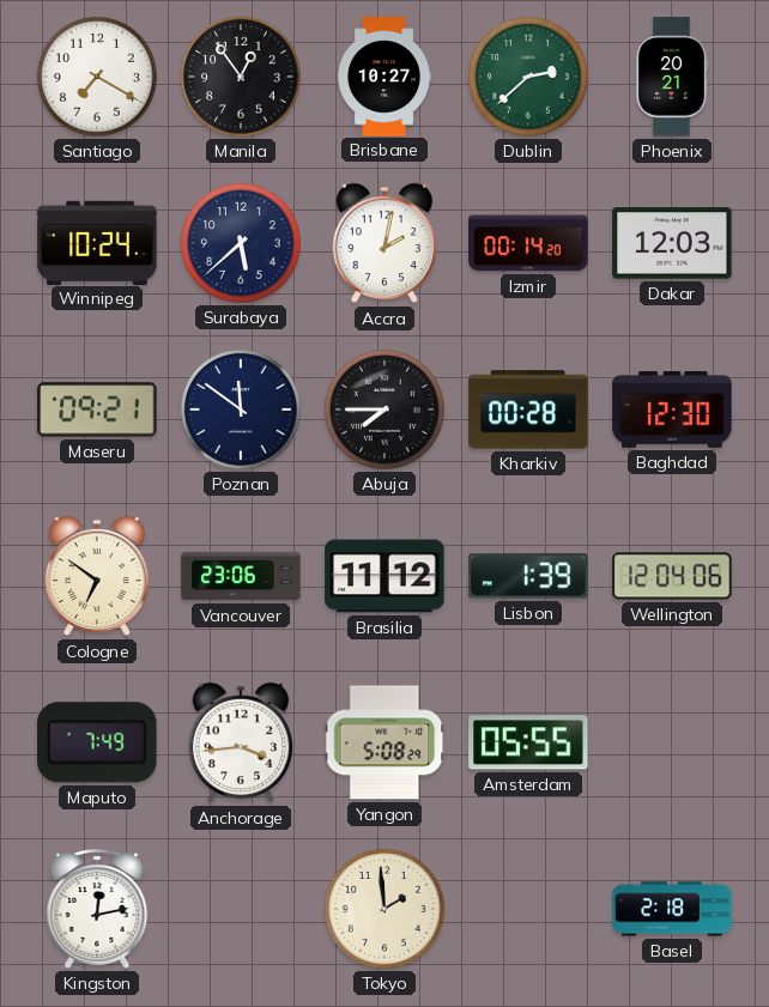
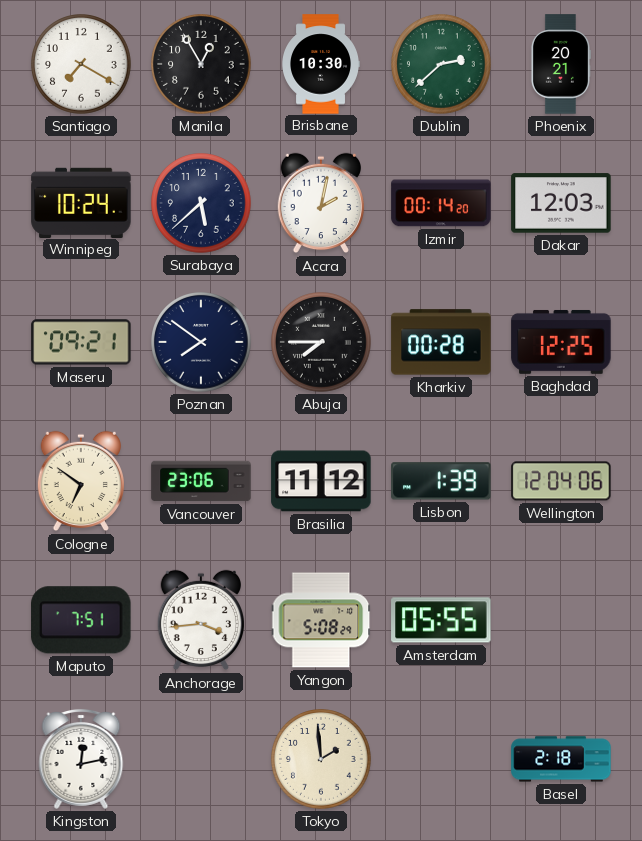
Manila: 12:54 -> 12:55 (201, 64)
Brisbane: 10:27 -> 10:30 (321, 64)
Poznan: 11:51 -> 7:51 (201, 342)
Baghdad: 12:30 -> 12:25 (561, 342)
Maputo: 7:49 -> 7:51 (81, 620)
